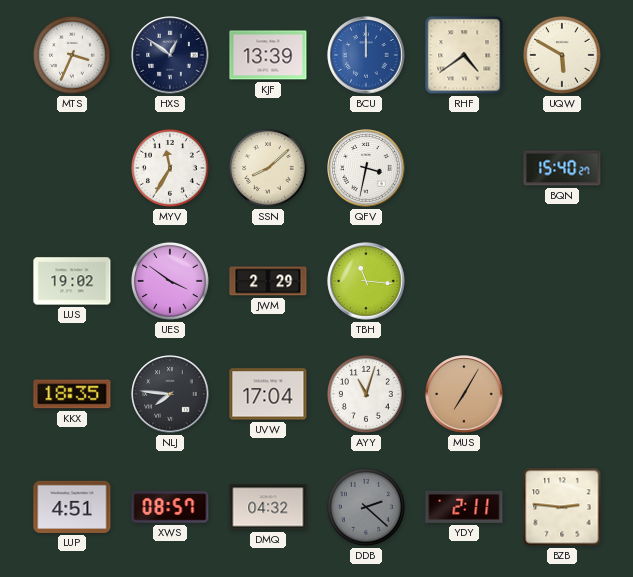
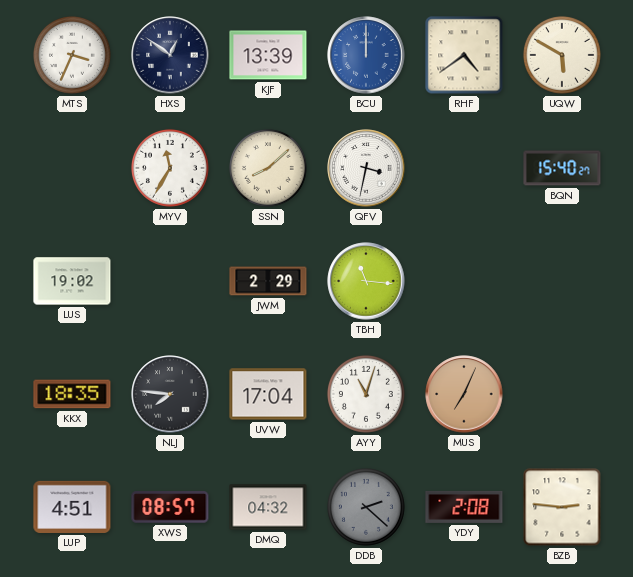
UES: 3:51 -> none (170, 281)
MUS: 7:05 -> 7:04 (464, 394)
YDY: 2:11 -> 2:08 (464, 507)
